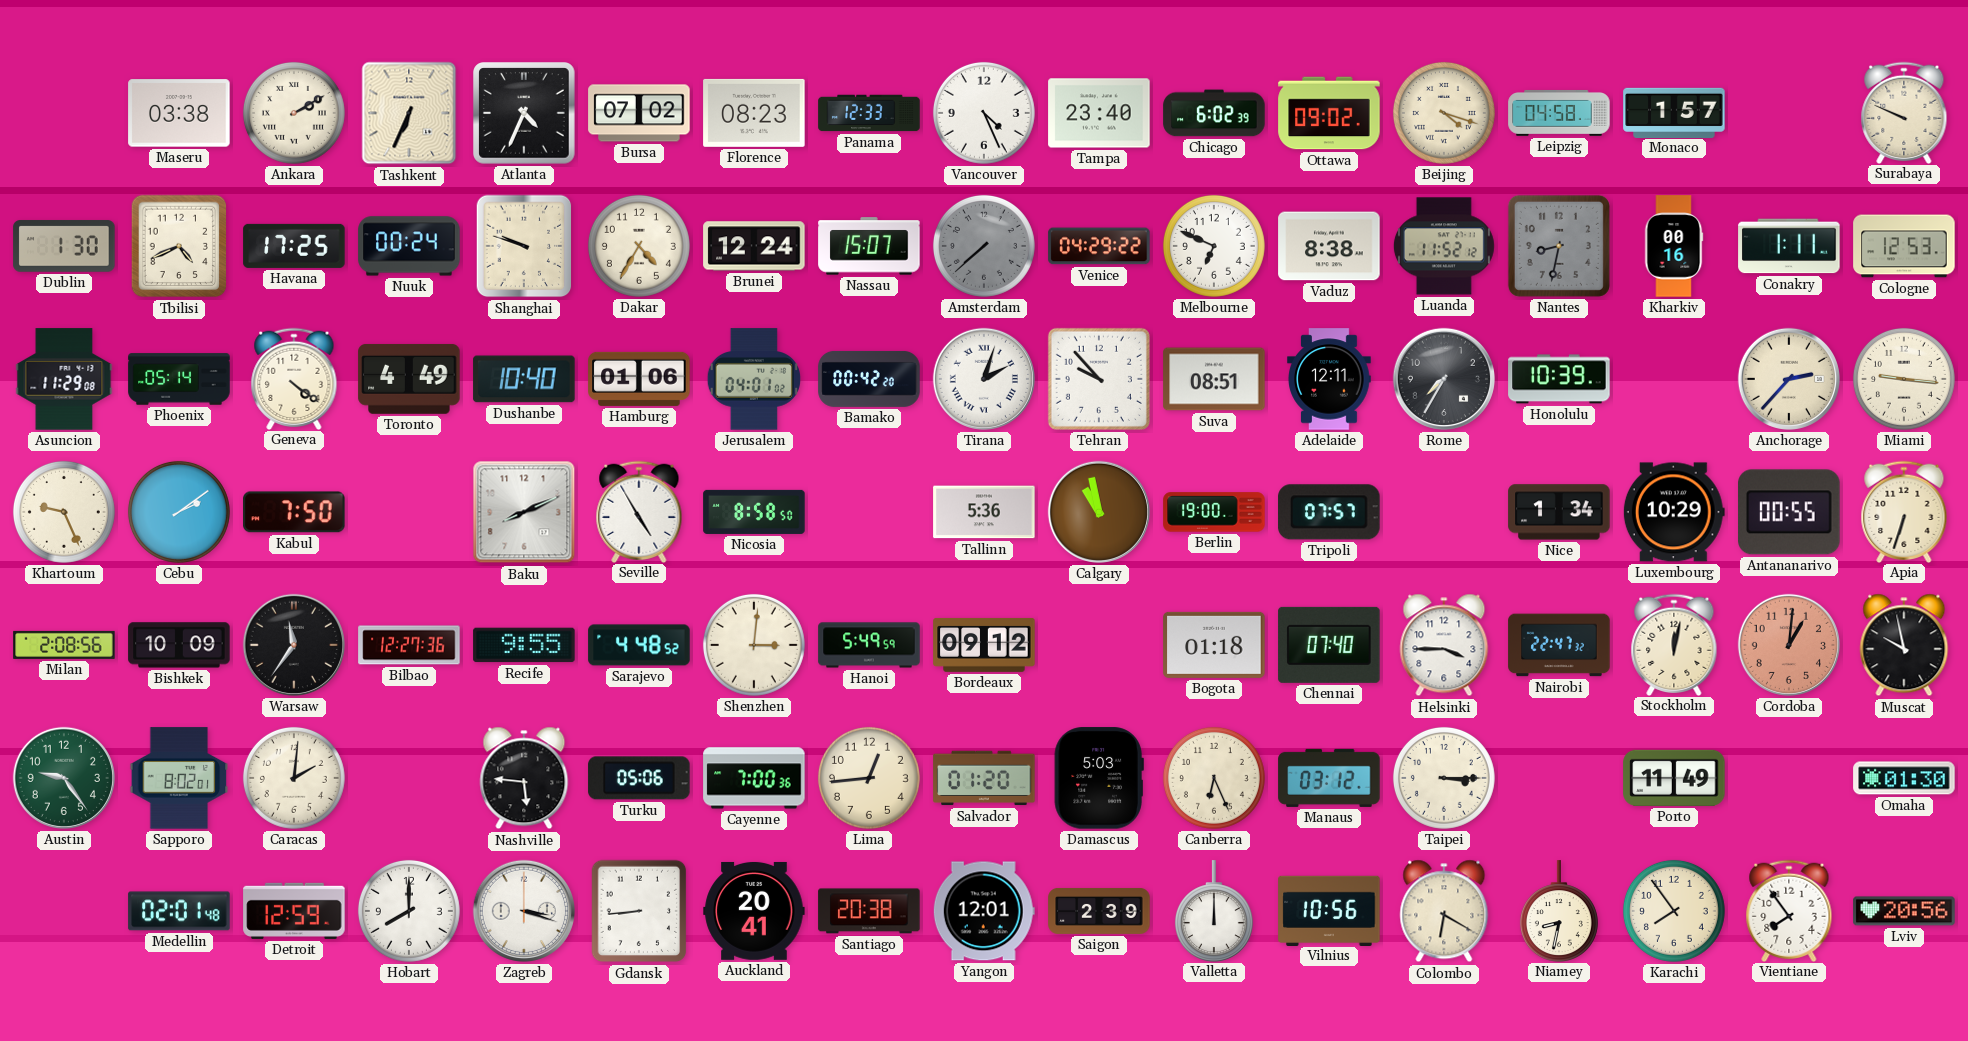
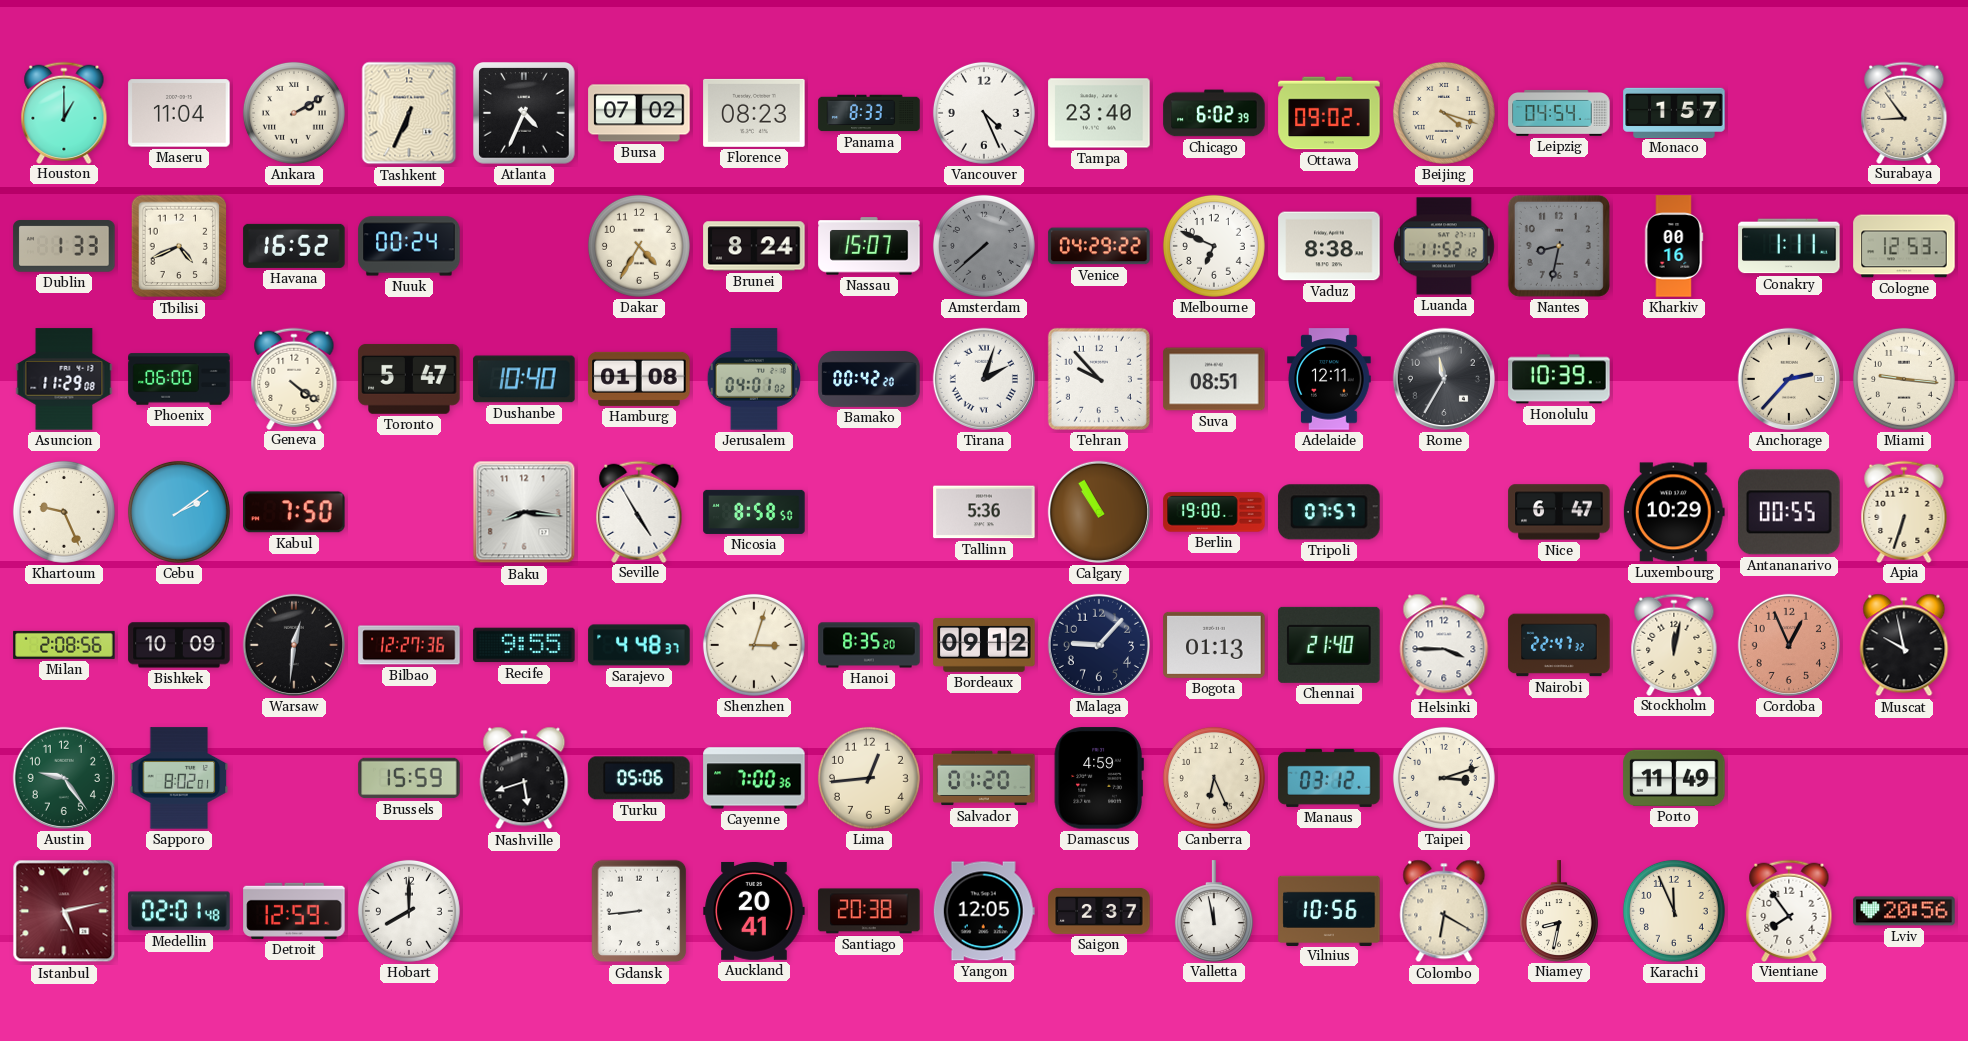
Houston: none -> 1:00 (64, 112)
Maseru: 03:38 -> 11:04 (179, 113)
Panama: 12:33 -> 8:33 (869, 113)
Leipzig: 04:58 -> 04:54 (1559, 113)
Surabaya: 9:49 -> 8:54 (1904, 112)
Dublin: 1:30 -> 1:33 (64, 246)
Havana: 17:25 -> 16:52 (294, 246)
Shanghai: 9:48 -> none (524, 246)
Brunei: 12:24 -> 8:24 (754, 246)
Phoenix: 05:14 -> 06:00 (179, 379)
Toronto: 4:49 -> 5:47 (409, 379)
Hamburg: 01:06 -> 01:08 (639, 379)
Rome: 7:35 -> 11:35 (1444, 379)
Baku: 8:11 -> 8:16 (524, 512)
Calgary: 10:58 -> 10:55 (1099, 512)
Nice: 1:34 -> 6:47 (1559, 512)
Warsaw: 11:36 -> 12:31 (294, 645)
Sarajevo: 4:48:52 -> 4:48:37 (639, 645)
Shenzhen: 3:01 -> 3:03 (754, 645)
Hanoi: 5:49 -> 8:35 (869, 645)
Malaga: none -> 9:07 (1099, 645)
Bogota: 01:18 -> 01:13 (1214, 645)
Chennai: 07:40 -> 21:40 (1329, 645)
Cordoba: 1:01 -> 12:56 (1789, 645)
Caracas: 2:01 -> none (294, 778)
Brussels: none -> 15:59 (409, 778)
Nashville: 5:46 -> 5:42 (524, 778)
Damascus: 5:03 -> 4:59 (1099, 778)
Taipei: 3:15 -> 3:12 (1444, 778)
Omaha: 01:30 -> none (1904, 778)
Istanbul: none -> 5:13 (64, 911)
Zagreb: 3:18 -> none (524, 911)
Yangon: 12:01 -> 12:05 (984, 911)
Saigon: 2:39 -> 2:37 (1099, 912)
Valletta: 12:00 -> 11:58 (1214, 911)
Karachi: 7:54 -> 11:56 (1674, 911)
